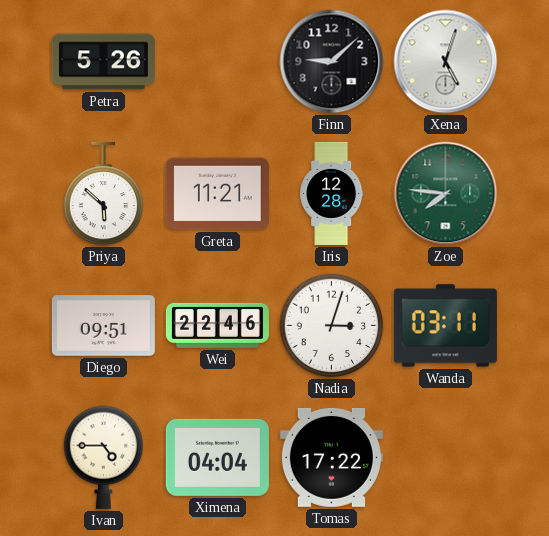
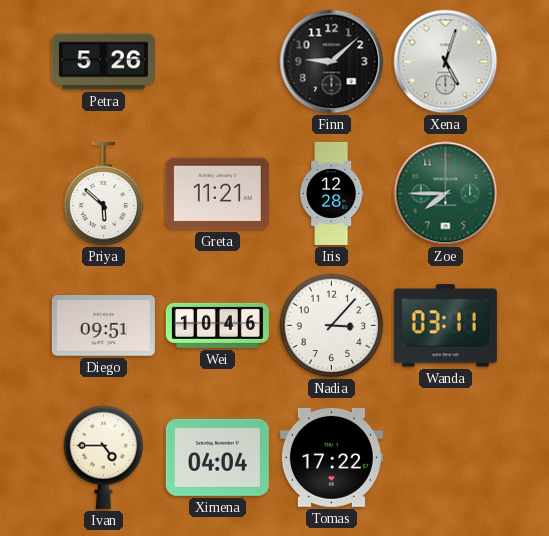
Zoe: 7:46 -> 7:45 (446, 194)
Wei: 22:46 -> 10:46 (217, 325)
Nadia: 3:03 -> 3:07 (332, 326)
